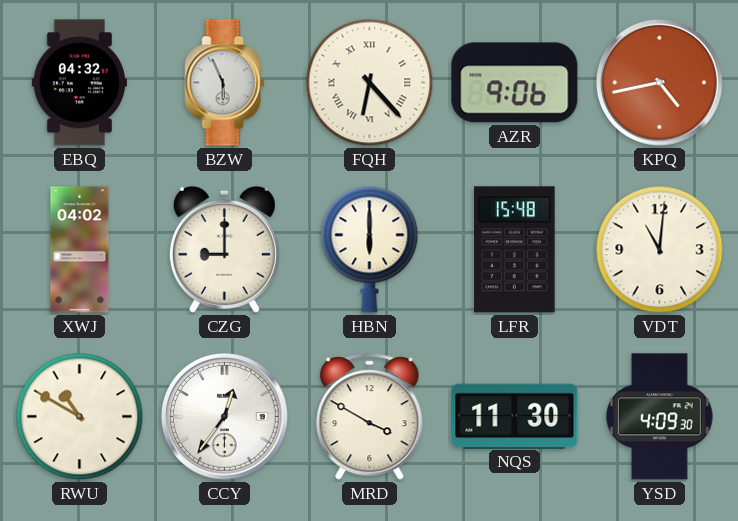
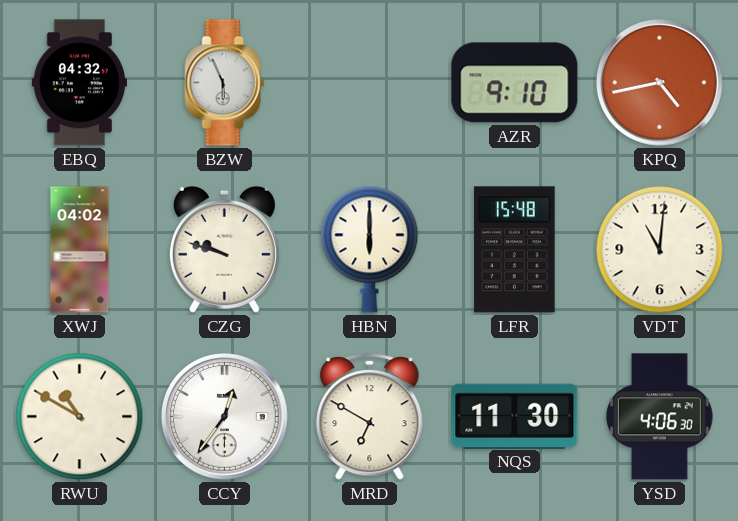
FQH: 6:23 -> none (370, 83)
AZR: 9:06 -> 9:10 (515, 83)
CZG: 9:00 -> 9:48 (224, 249)
MRD: 3:50 -> 6:50 (370, 417)
YSD: 4:09 -> 4:06 (659, 417)
